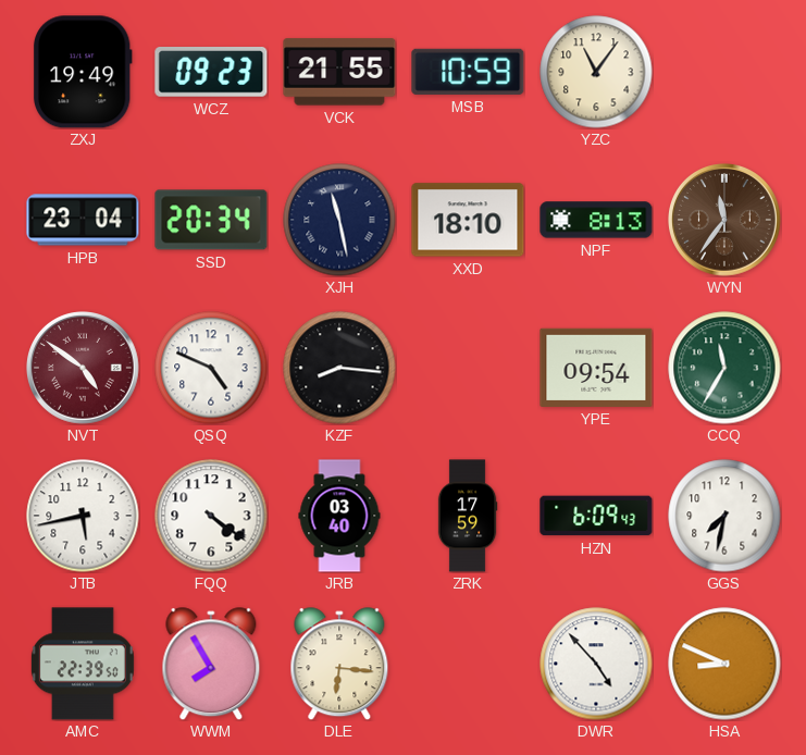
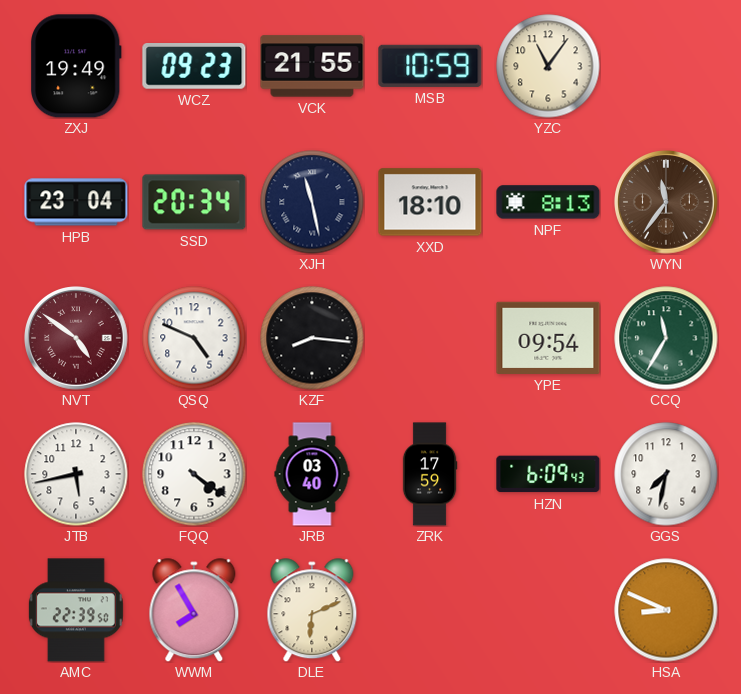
DLE: 6:16 -> 6:11 (312, 610)
DWR: 4:53 -> none (596, 664)
